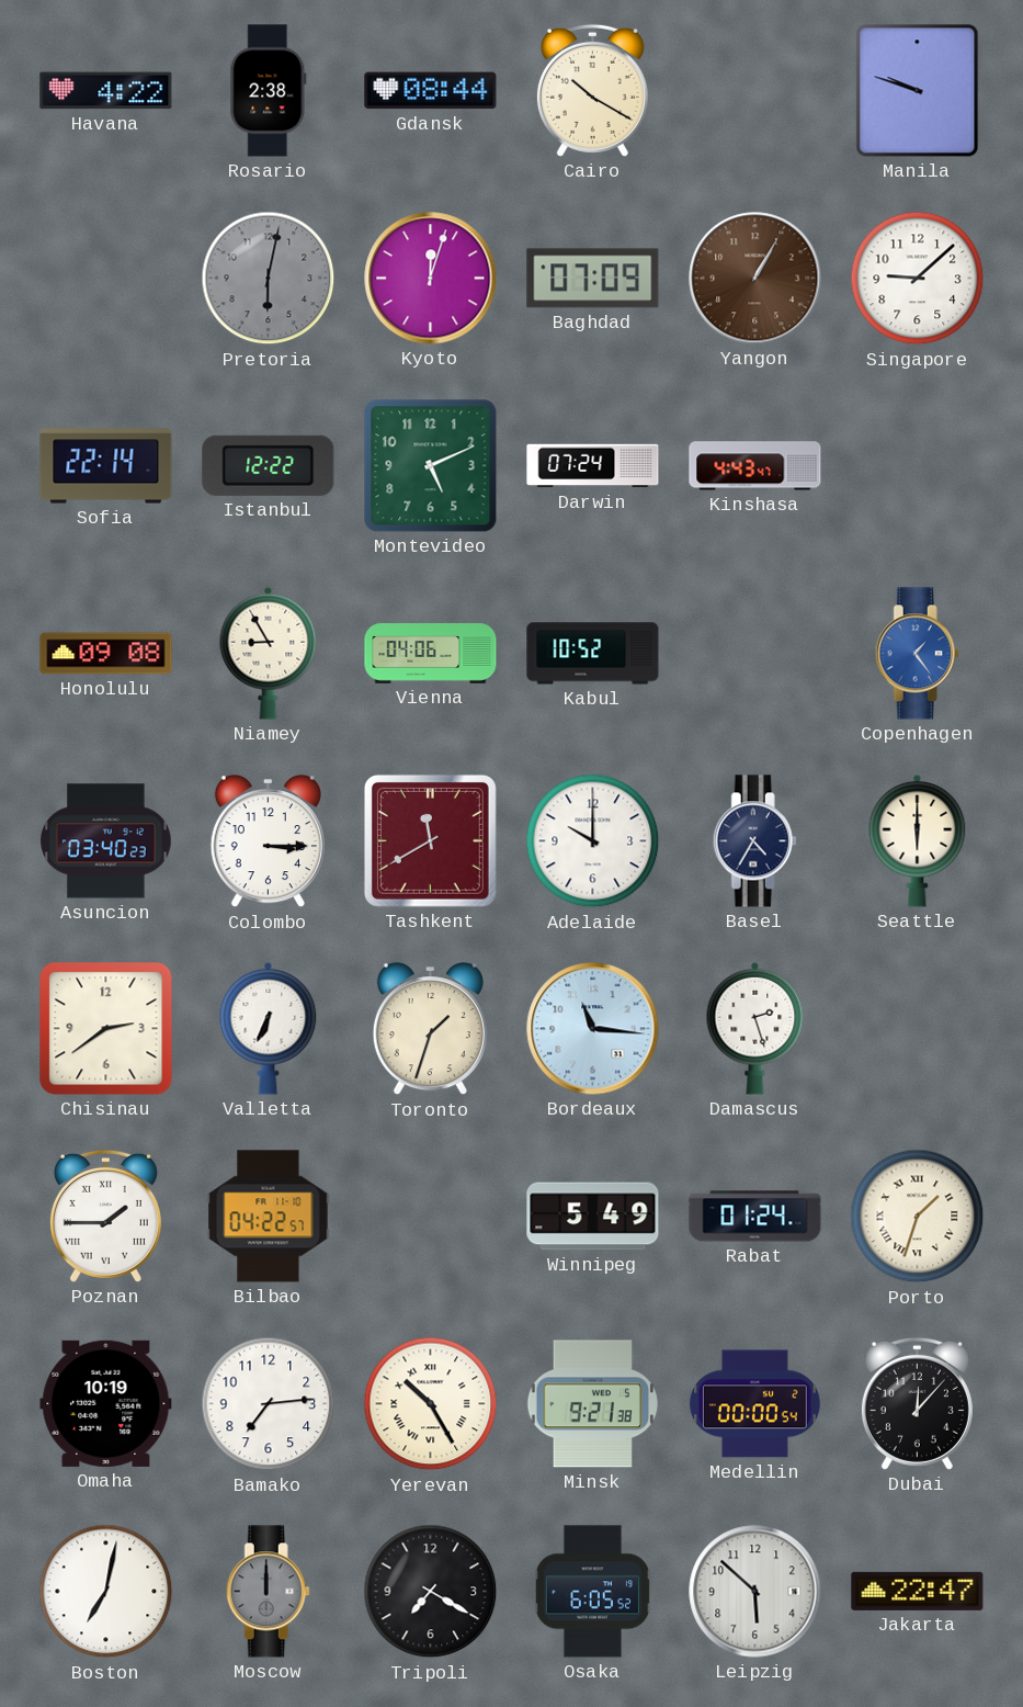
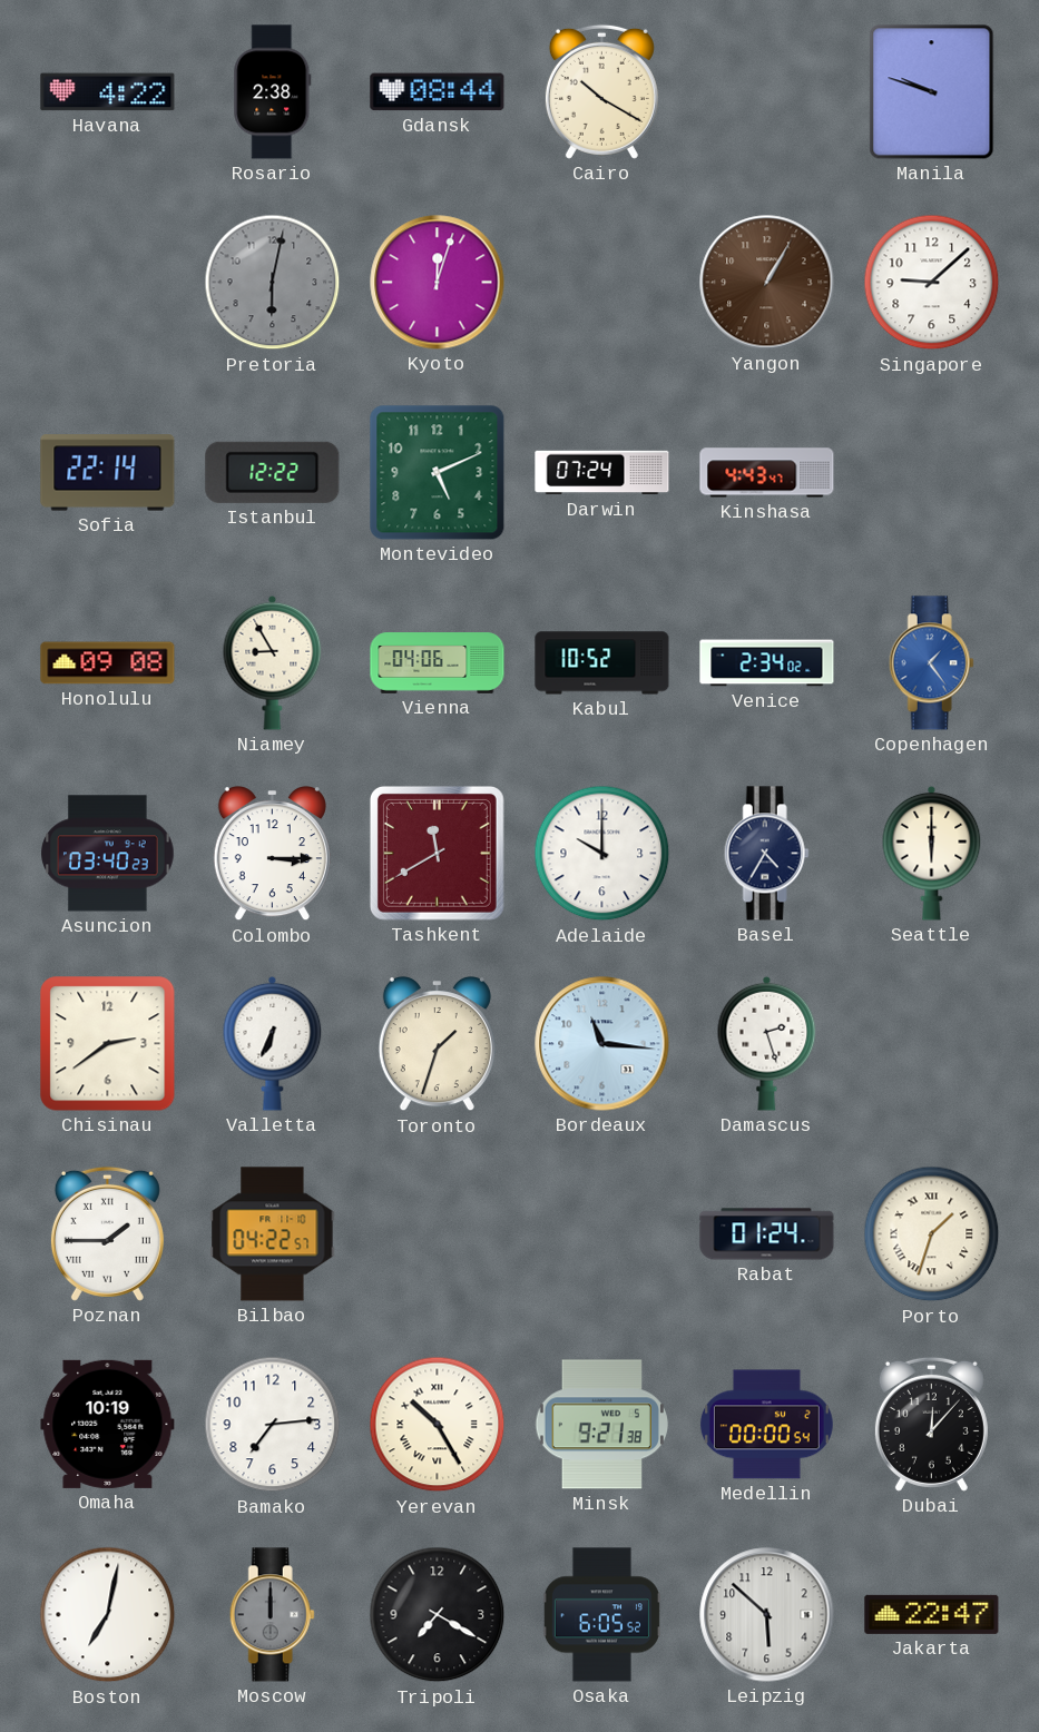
Baghdad: 07:09 -> none (593, 279)
Venice: none -> 2:34 (767, 663)
Winnipeg: 5:49 -> none (593, 1217)
